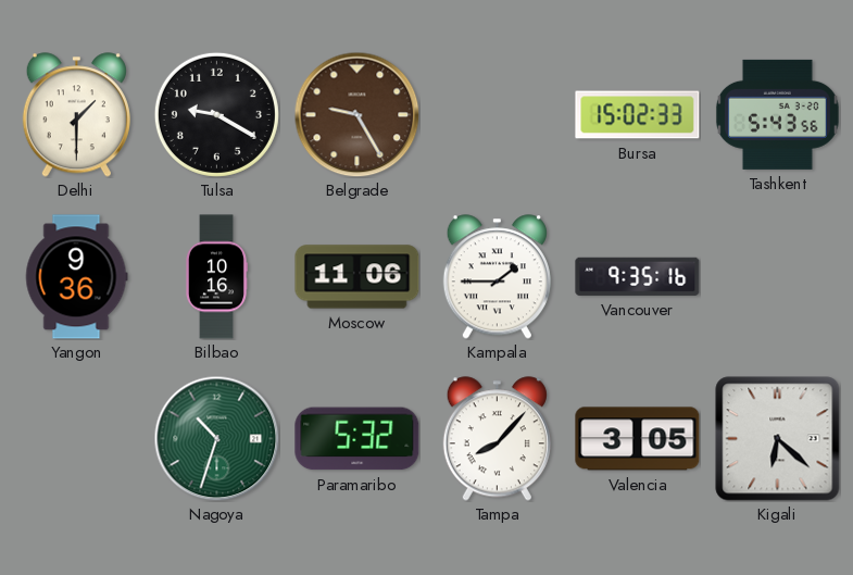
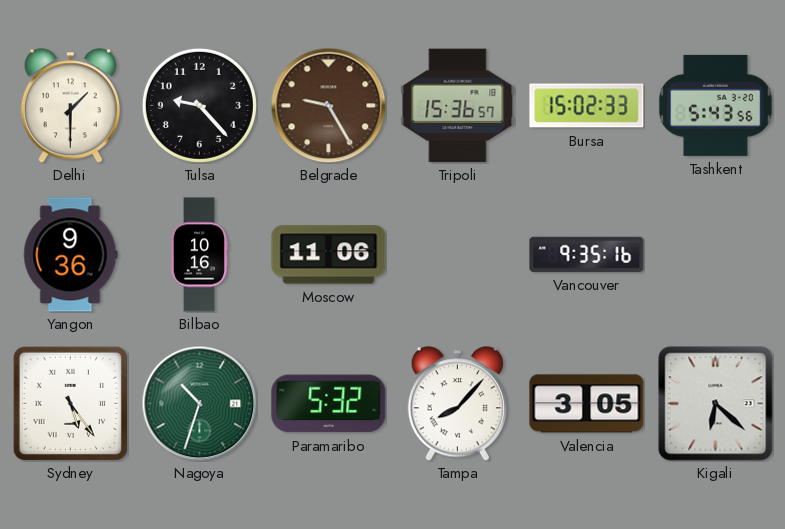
Tulsa: 9:20 -> 9:23 (199, 105)
Tripoli: none -> 15:36 (458, 106)
Kampala: 1:45 -> none (497, 277)
Sydney: none -> 5:24 (70, 403)
